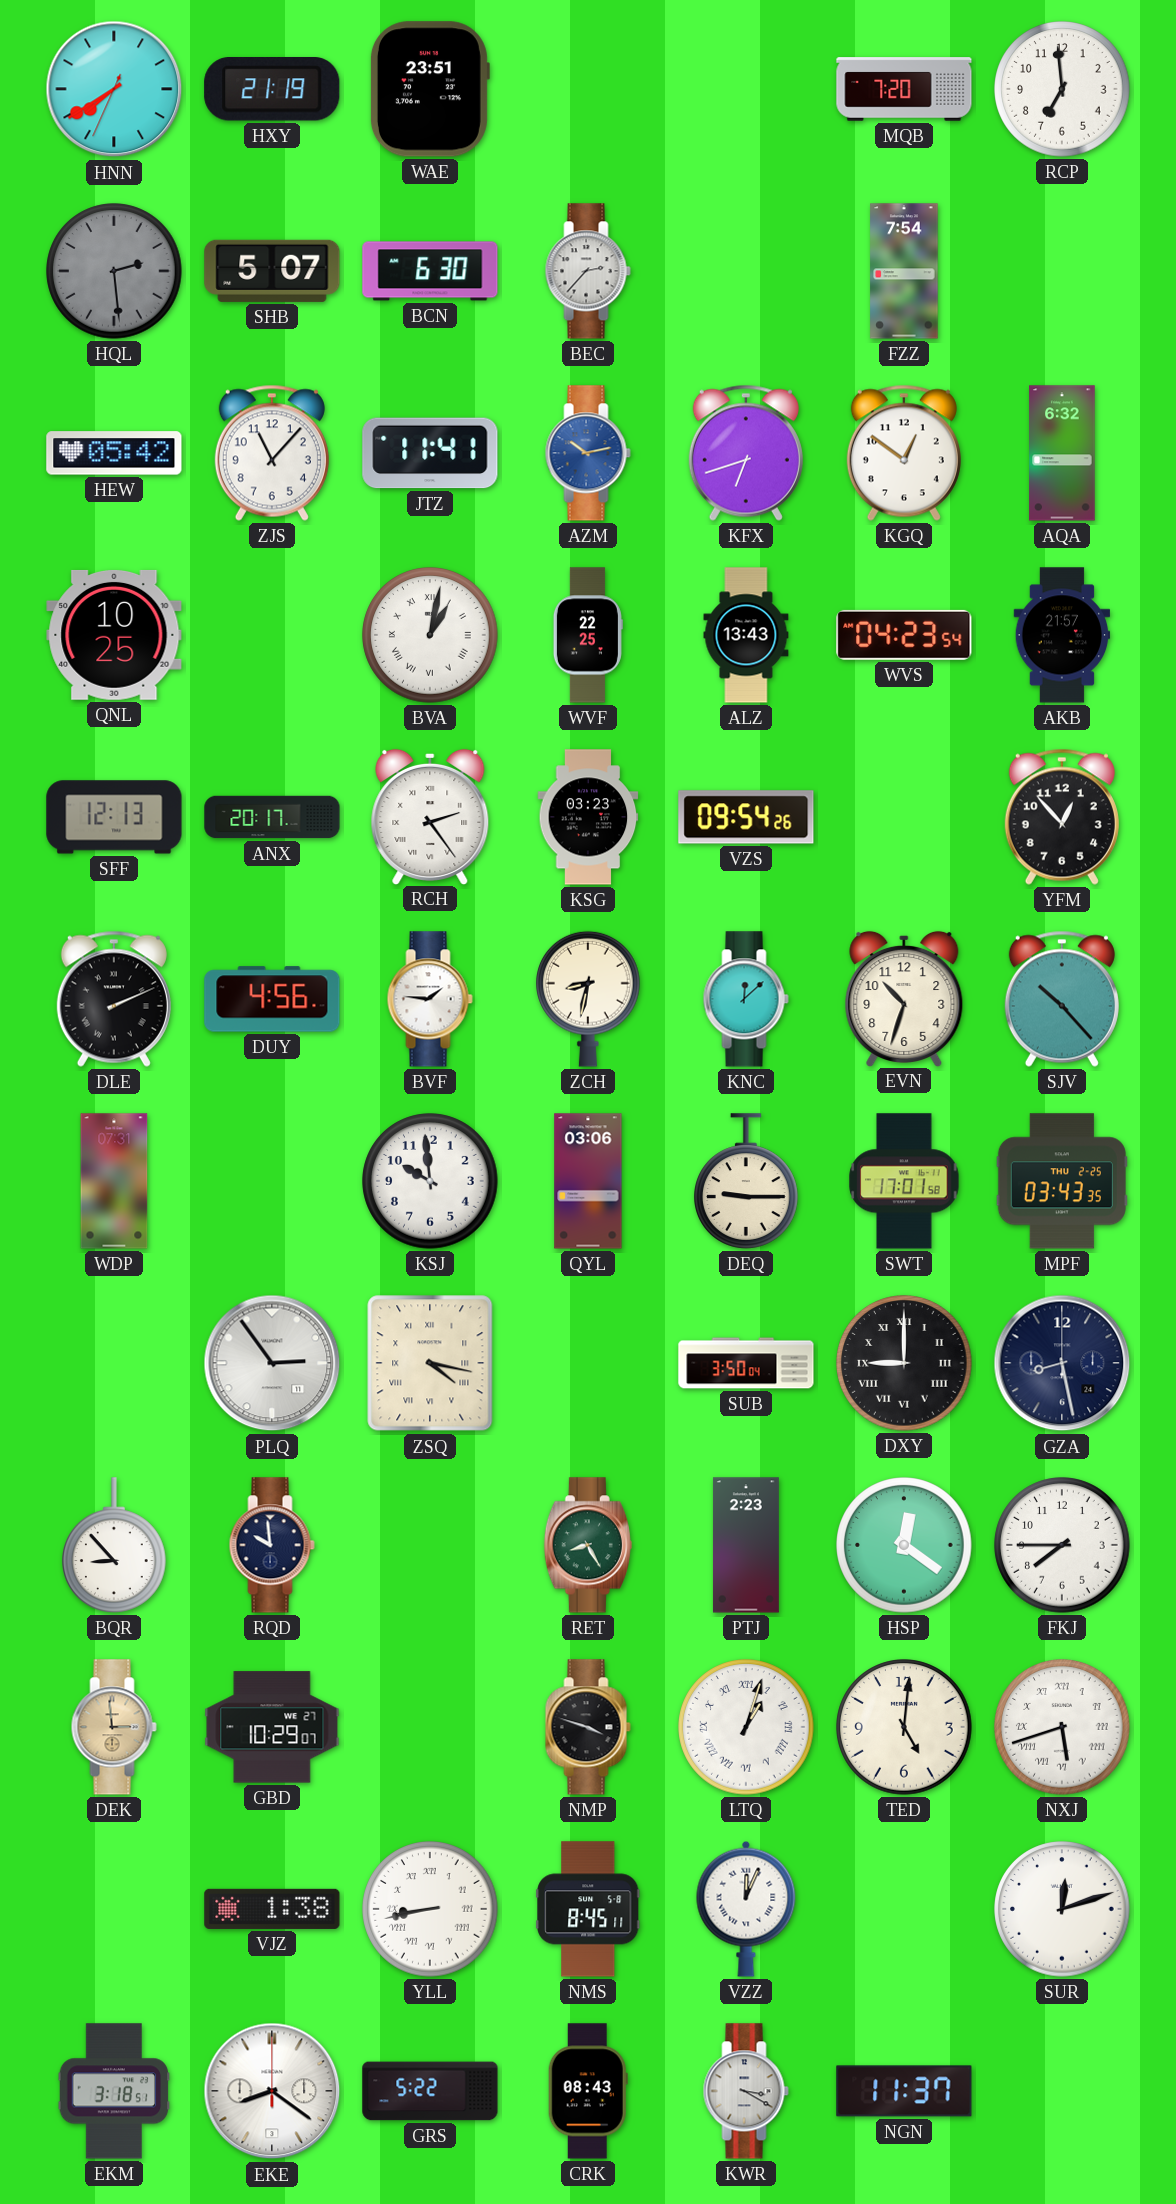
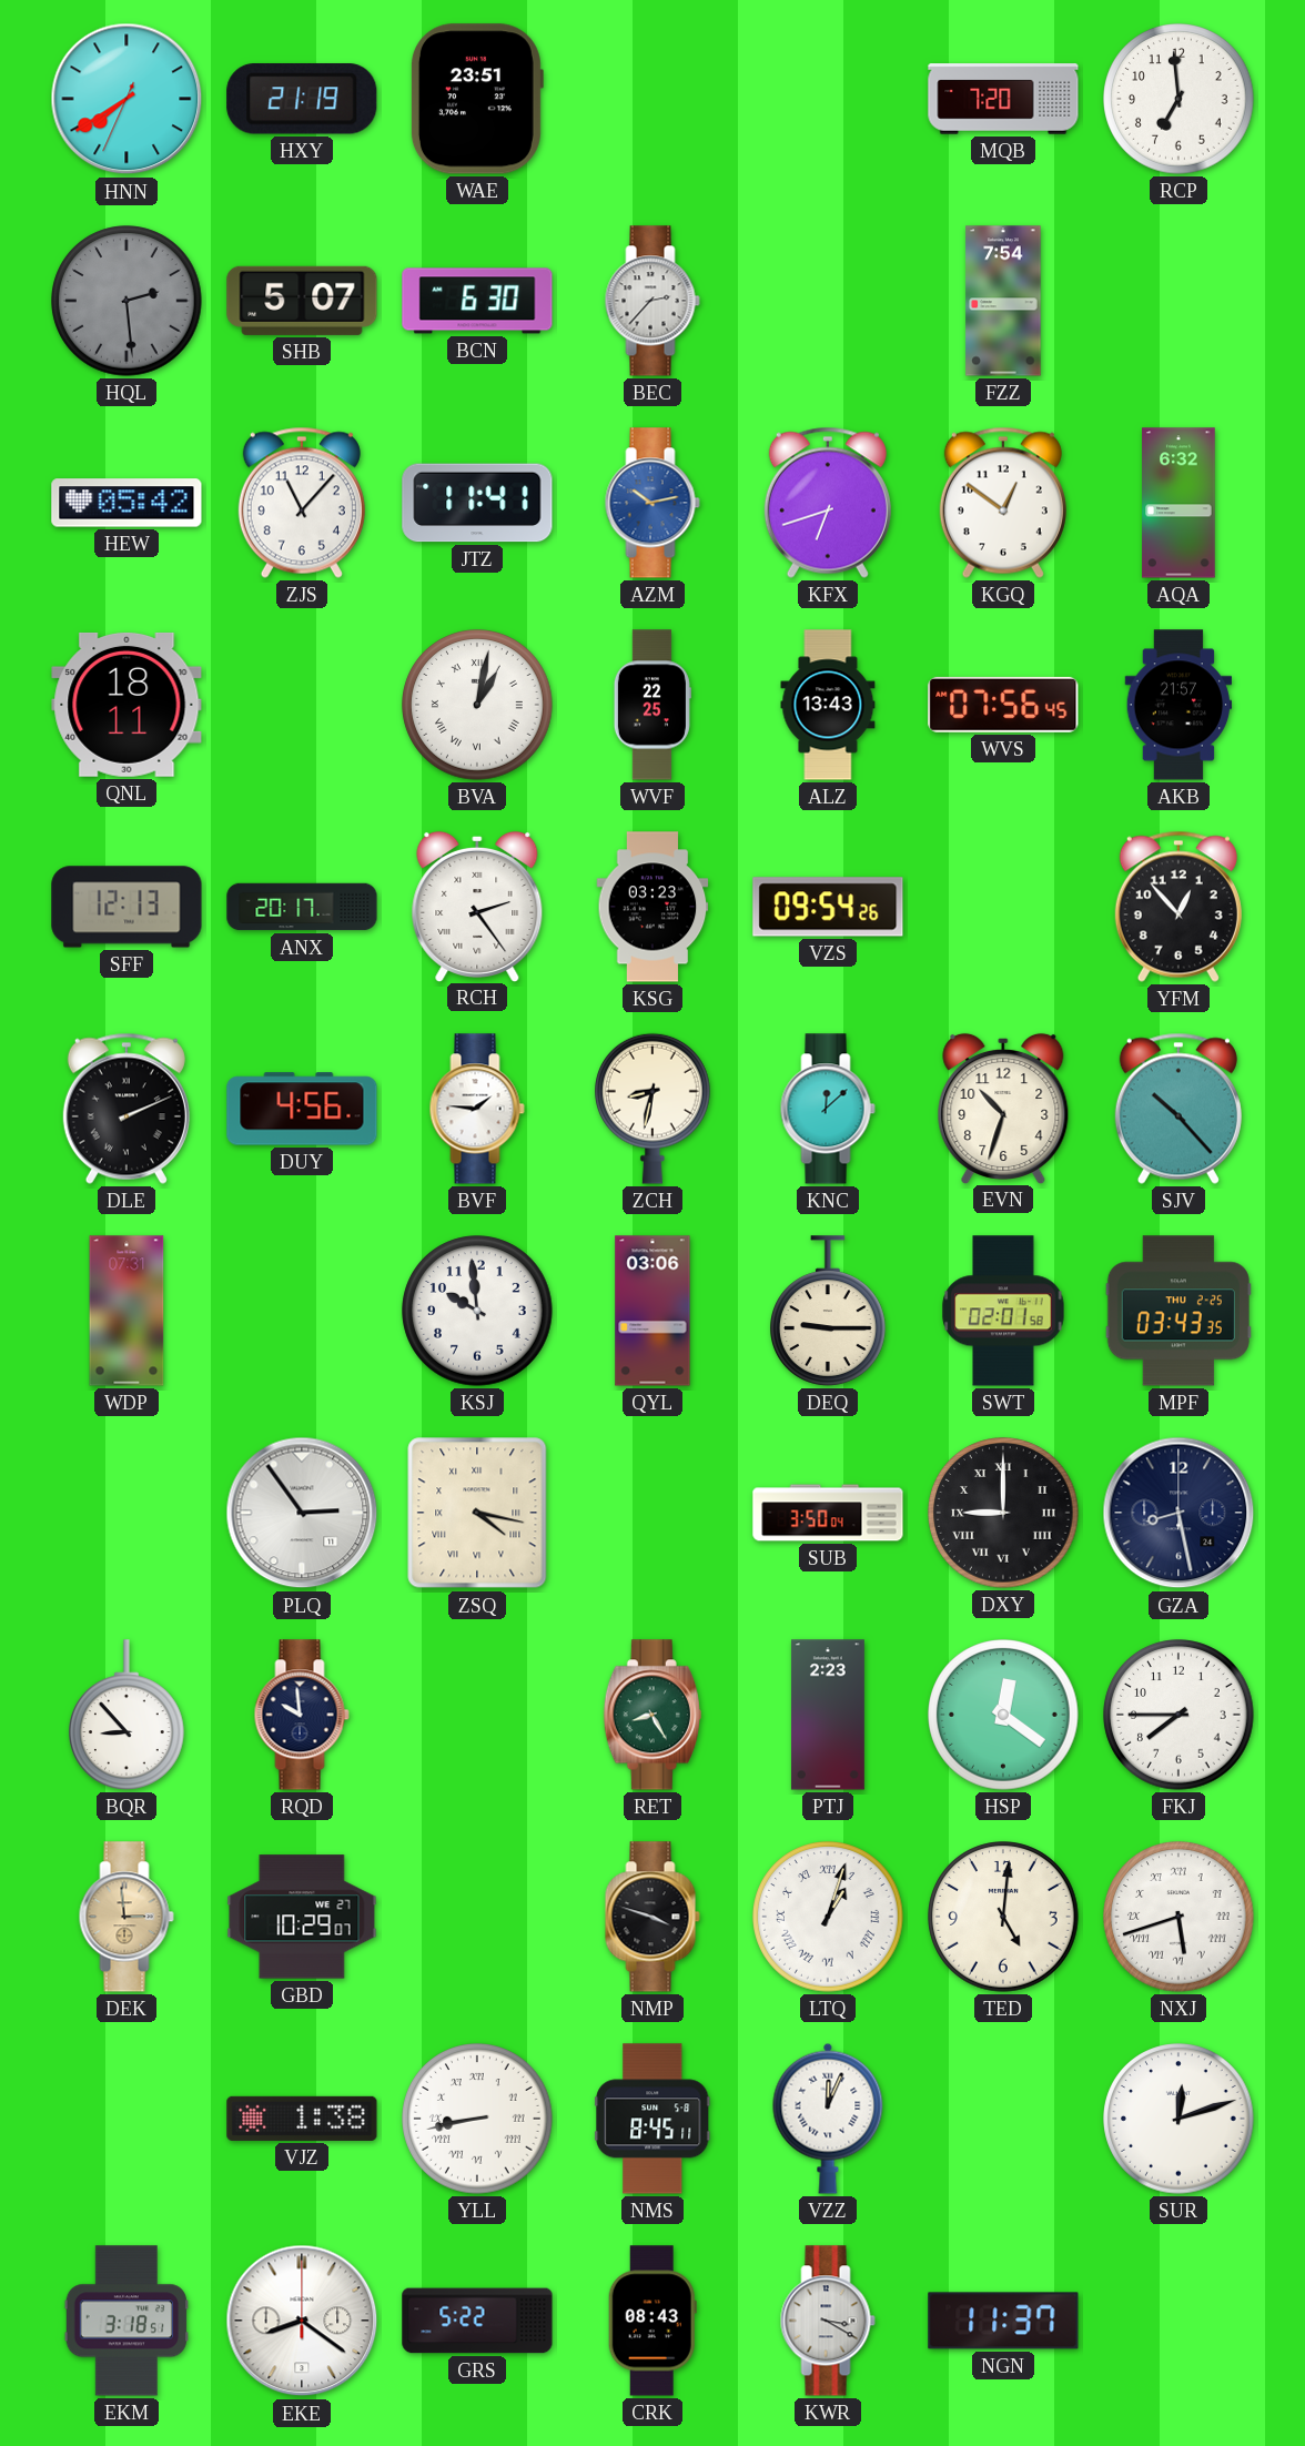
QNL: 10:25 -> 18:11 (127, 705)
WVS: 04:23 -> 07:56 (1003, 705)
SWT: 17:01 -> 02:01 (1003, 1311)
